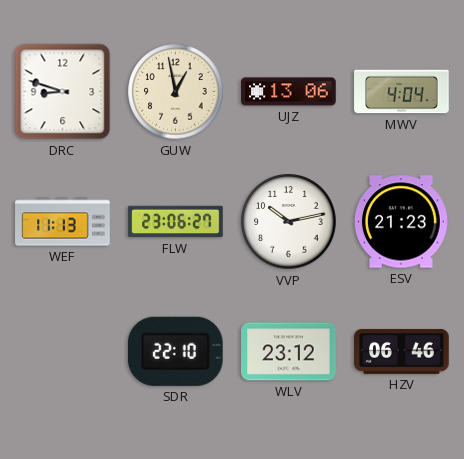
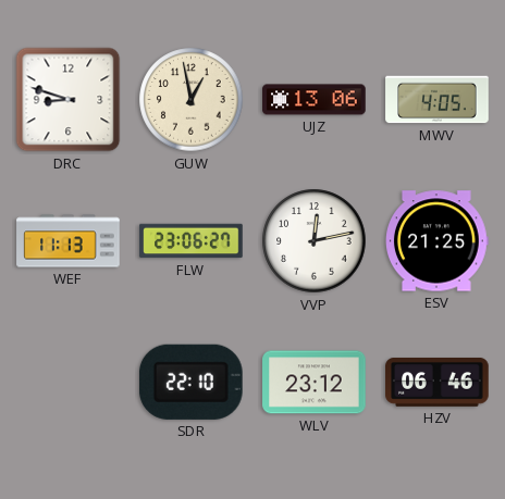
MWV: 4:04 -> 4:05 (438, 100)
VVP: 10:13 -> 12:13 (315, 241)
ESV: 21:23 -> 21:25 (438, 241)
